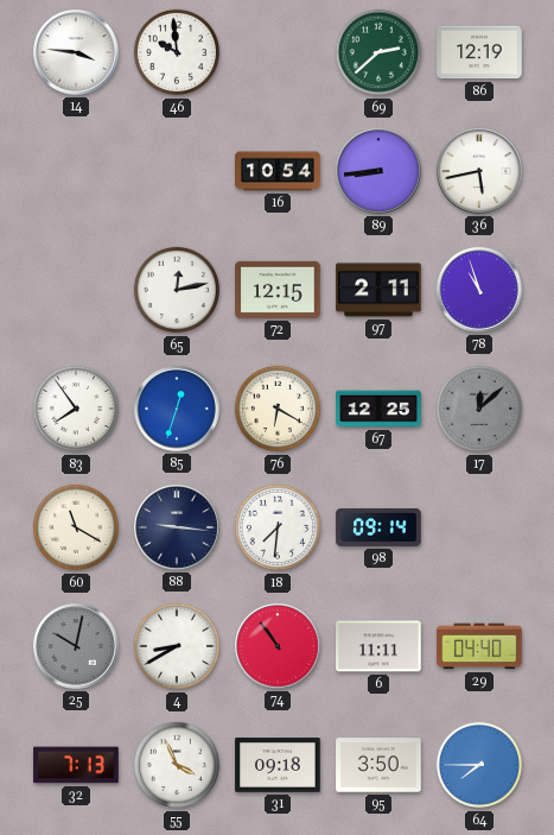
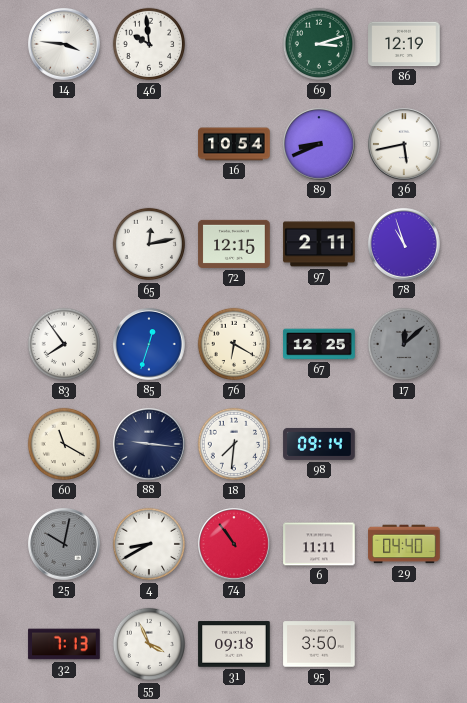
69: 2:38 -> 3:12 (319, 44)
89: 8:44 -> 8:41 (319, 144)
64: 7:45 -> none (479, 765)
